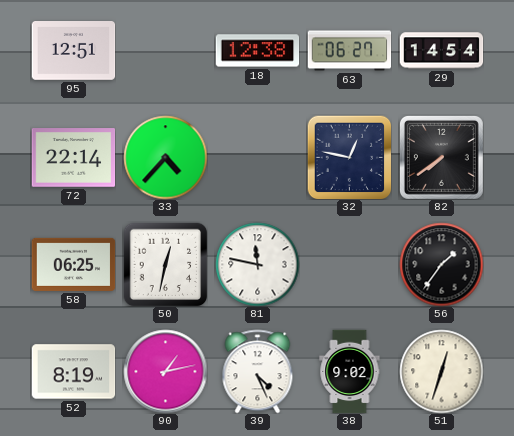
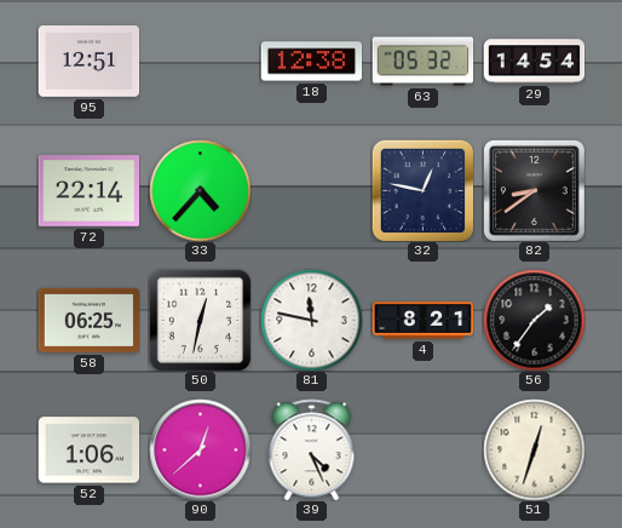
63: 06:27 -> 05:32 (422, 62)
82: 7:39 -> 8:39 (534, 190)
4: none -> 8:21 (422, 321)
52: 8:19 -> 1:06 (88, 450)
90: 1:13 -> 12:38 (200, 449)
38: 9:02 -> none (350, 371)
